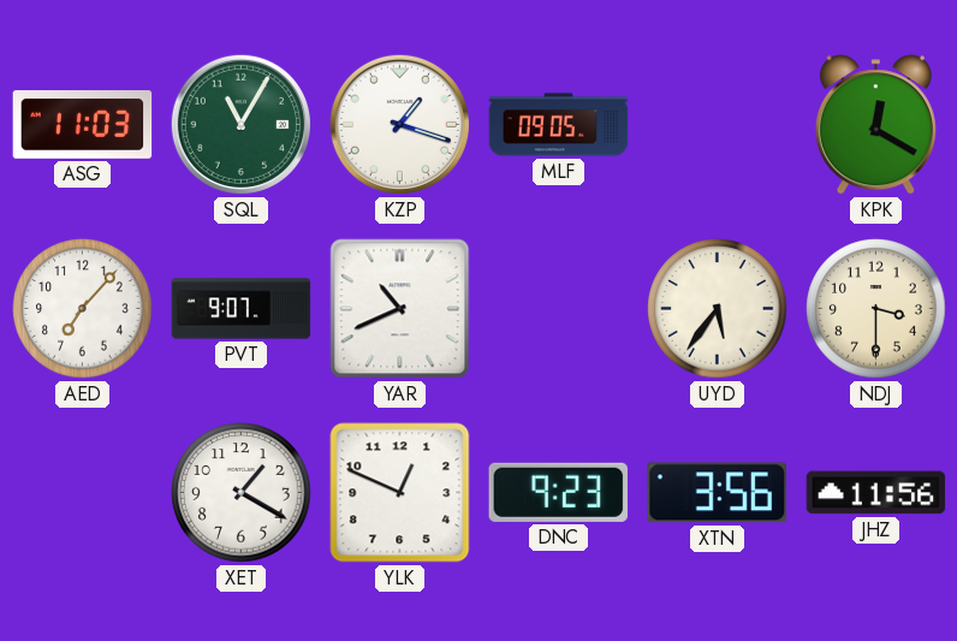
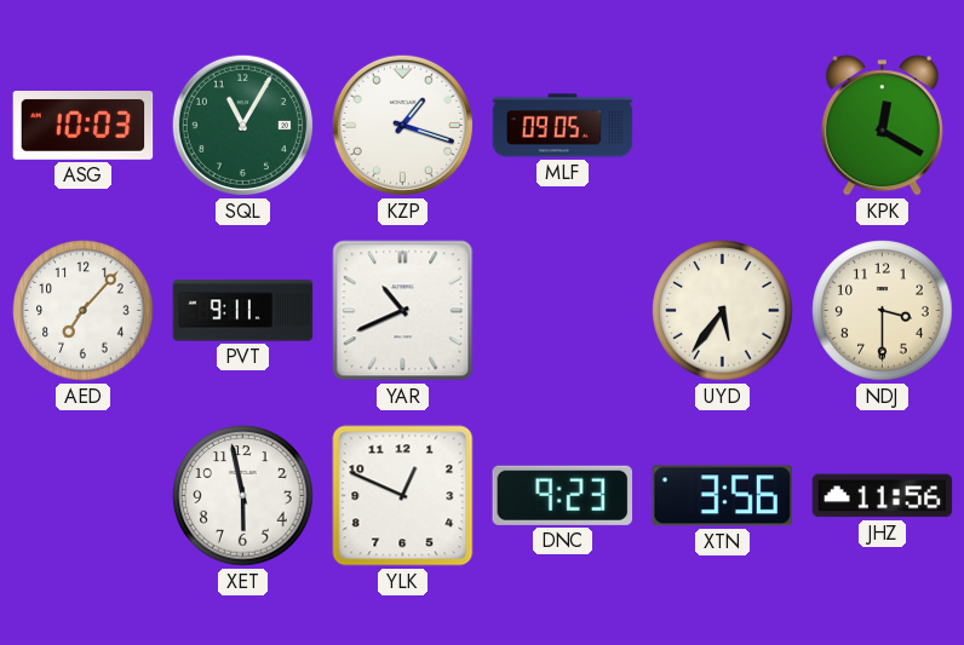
ASG: 11:03 -> 10:03 (84, 126)
PVT: 9:07 -> 9:11 (243, 311)
XET: 1:20 -> 5:58 (243, 496)
